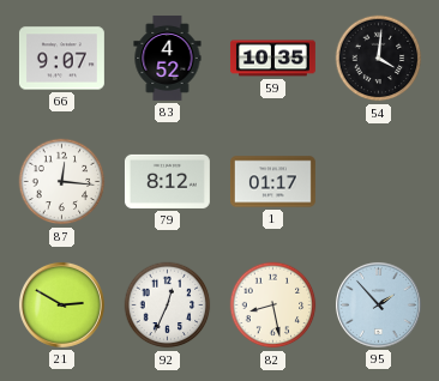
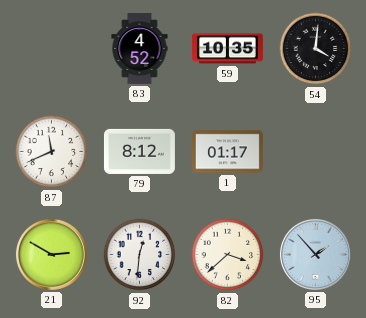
66: 9:07 -> none (61, 59)
87: 12:16 -> 11:41 (52, 152)
92: 12:34 -> 12:31 (140, 255)
82: 8:28 -> 3:38 (228, 255)
